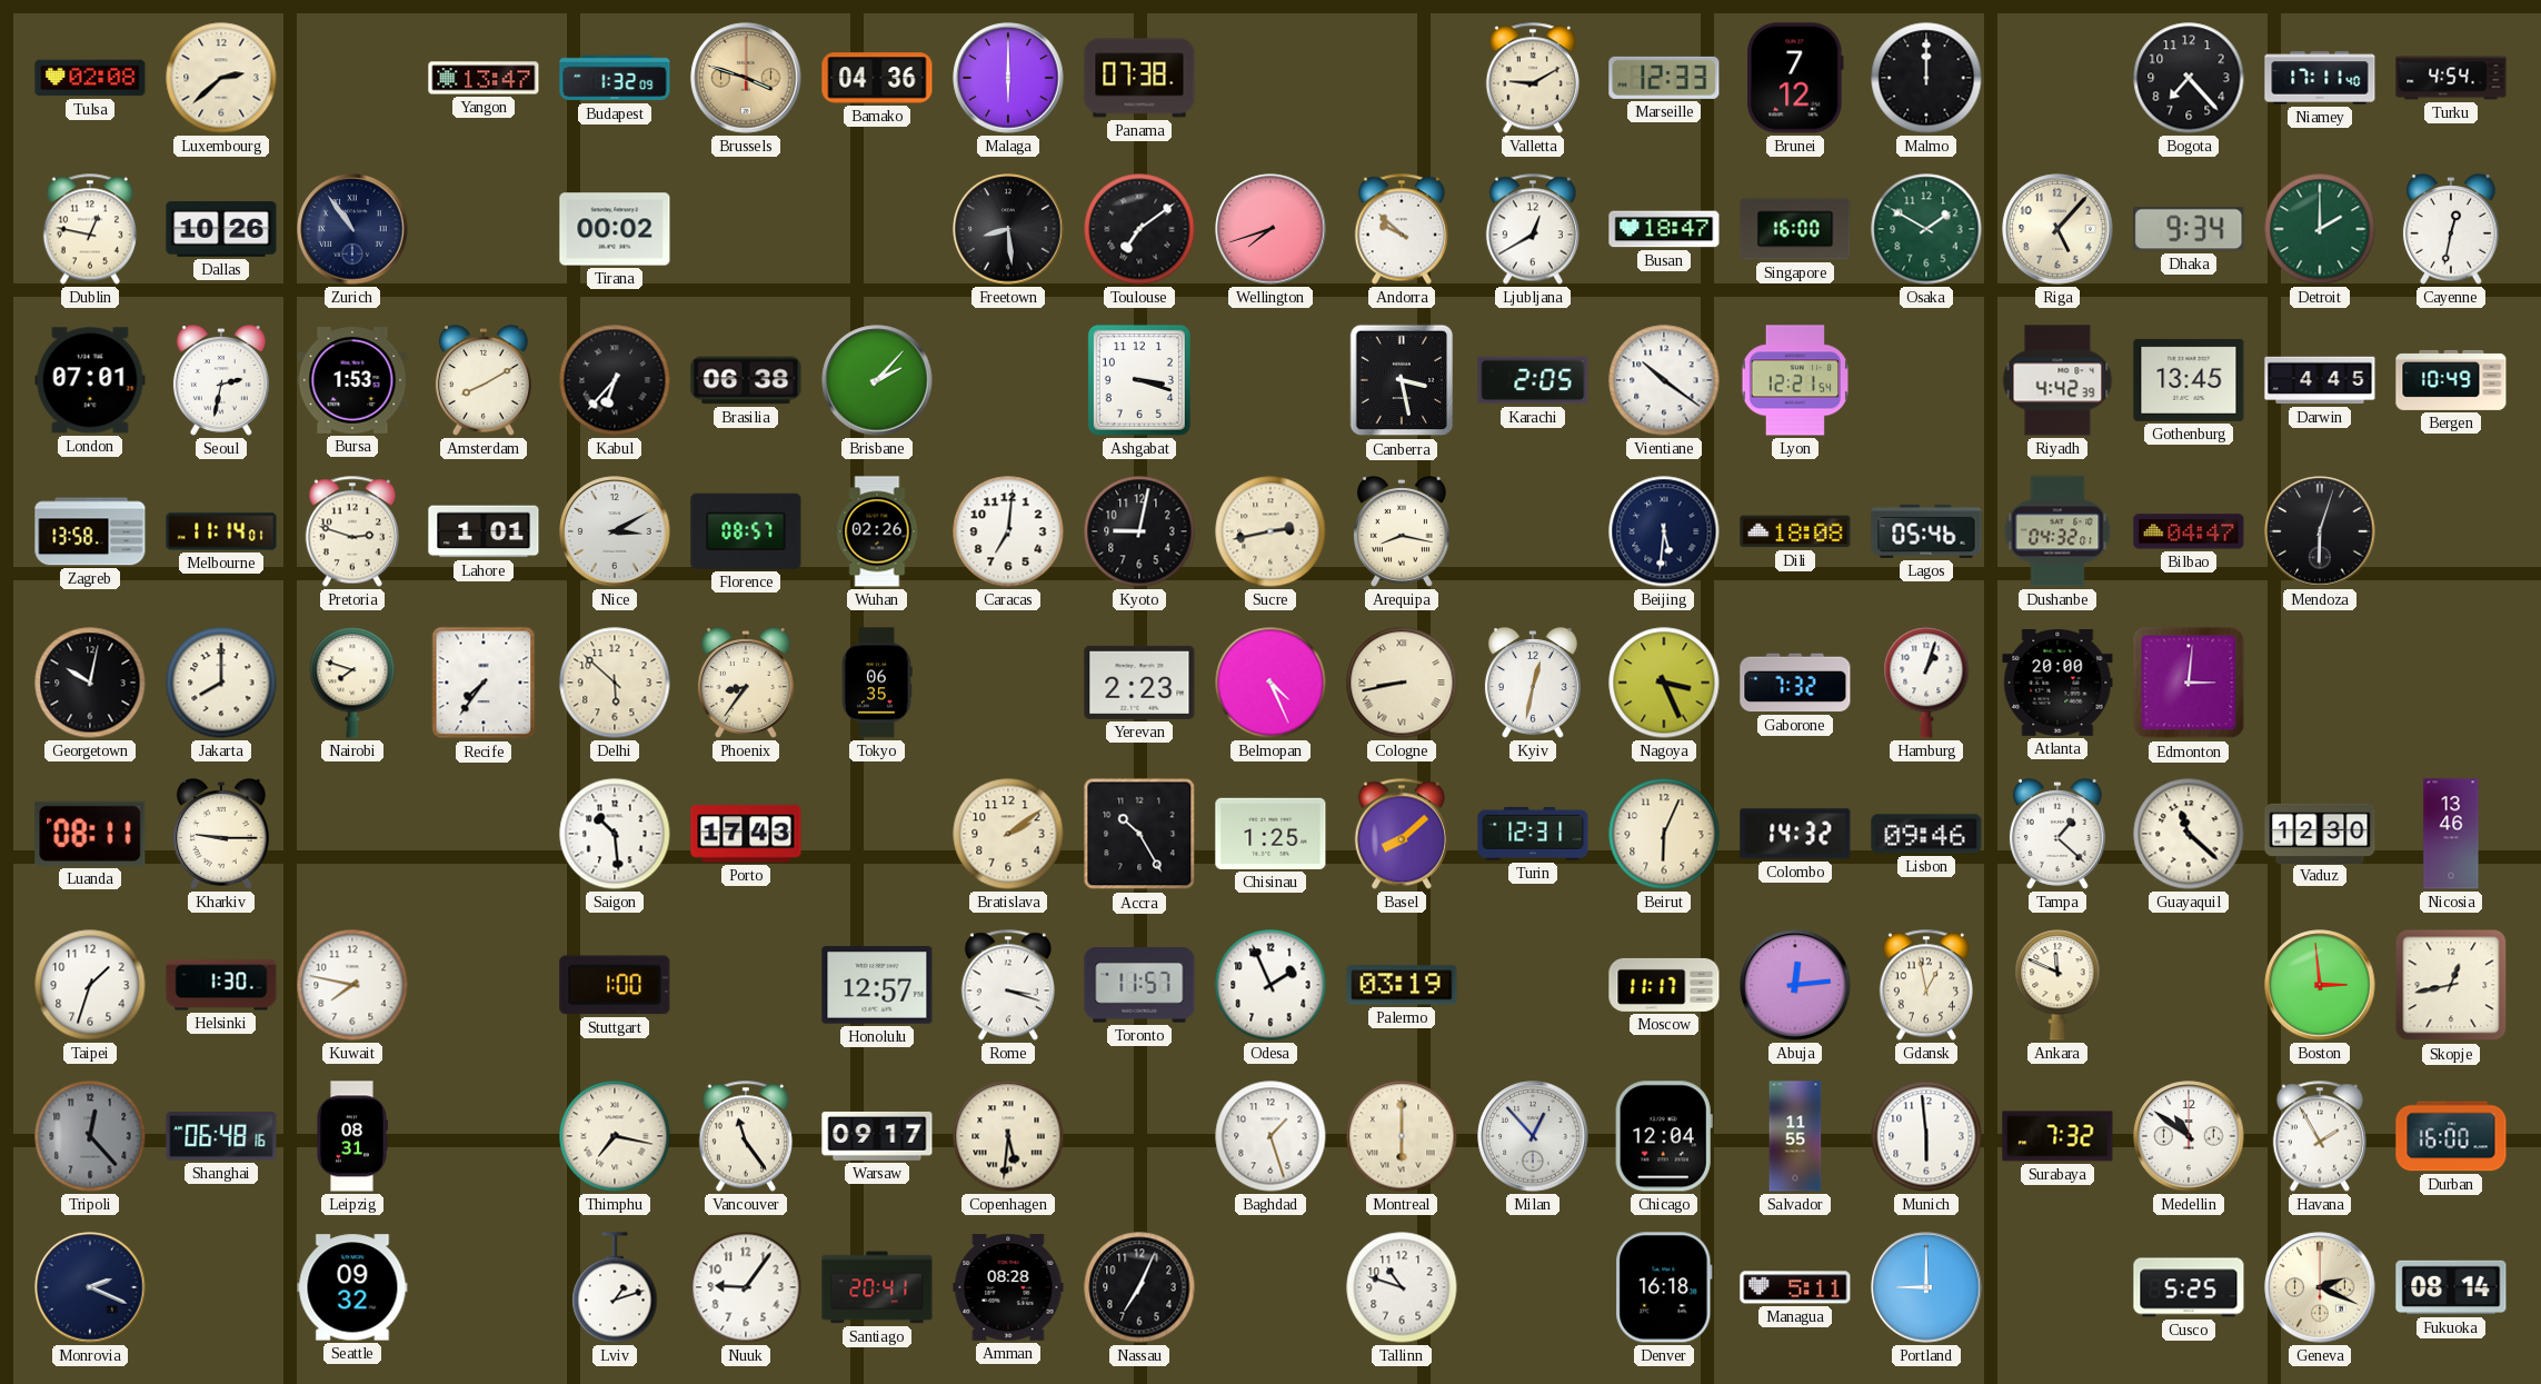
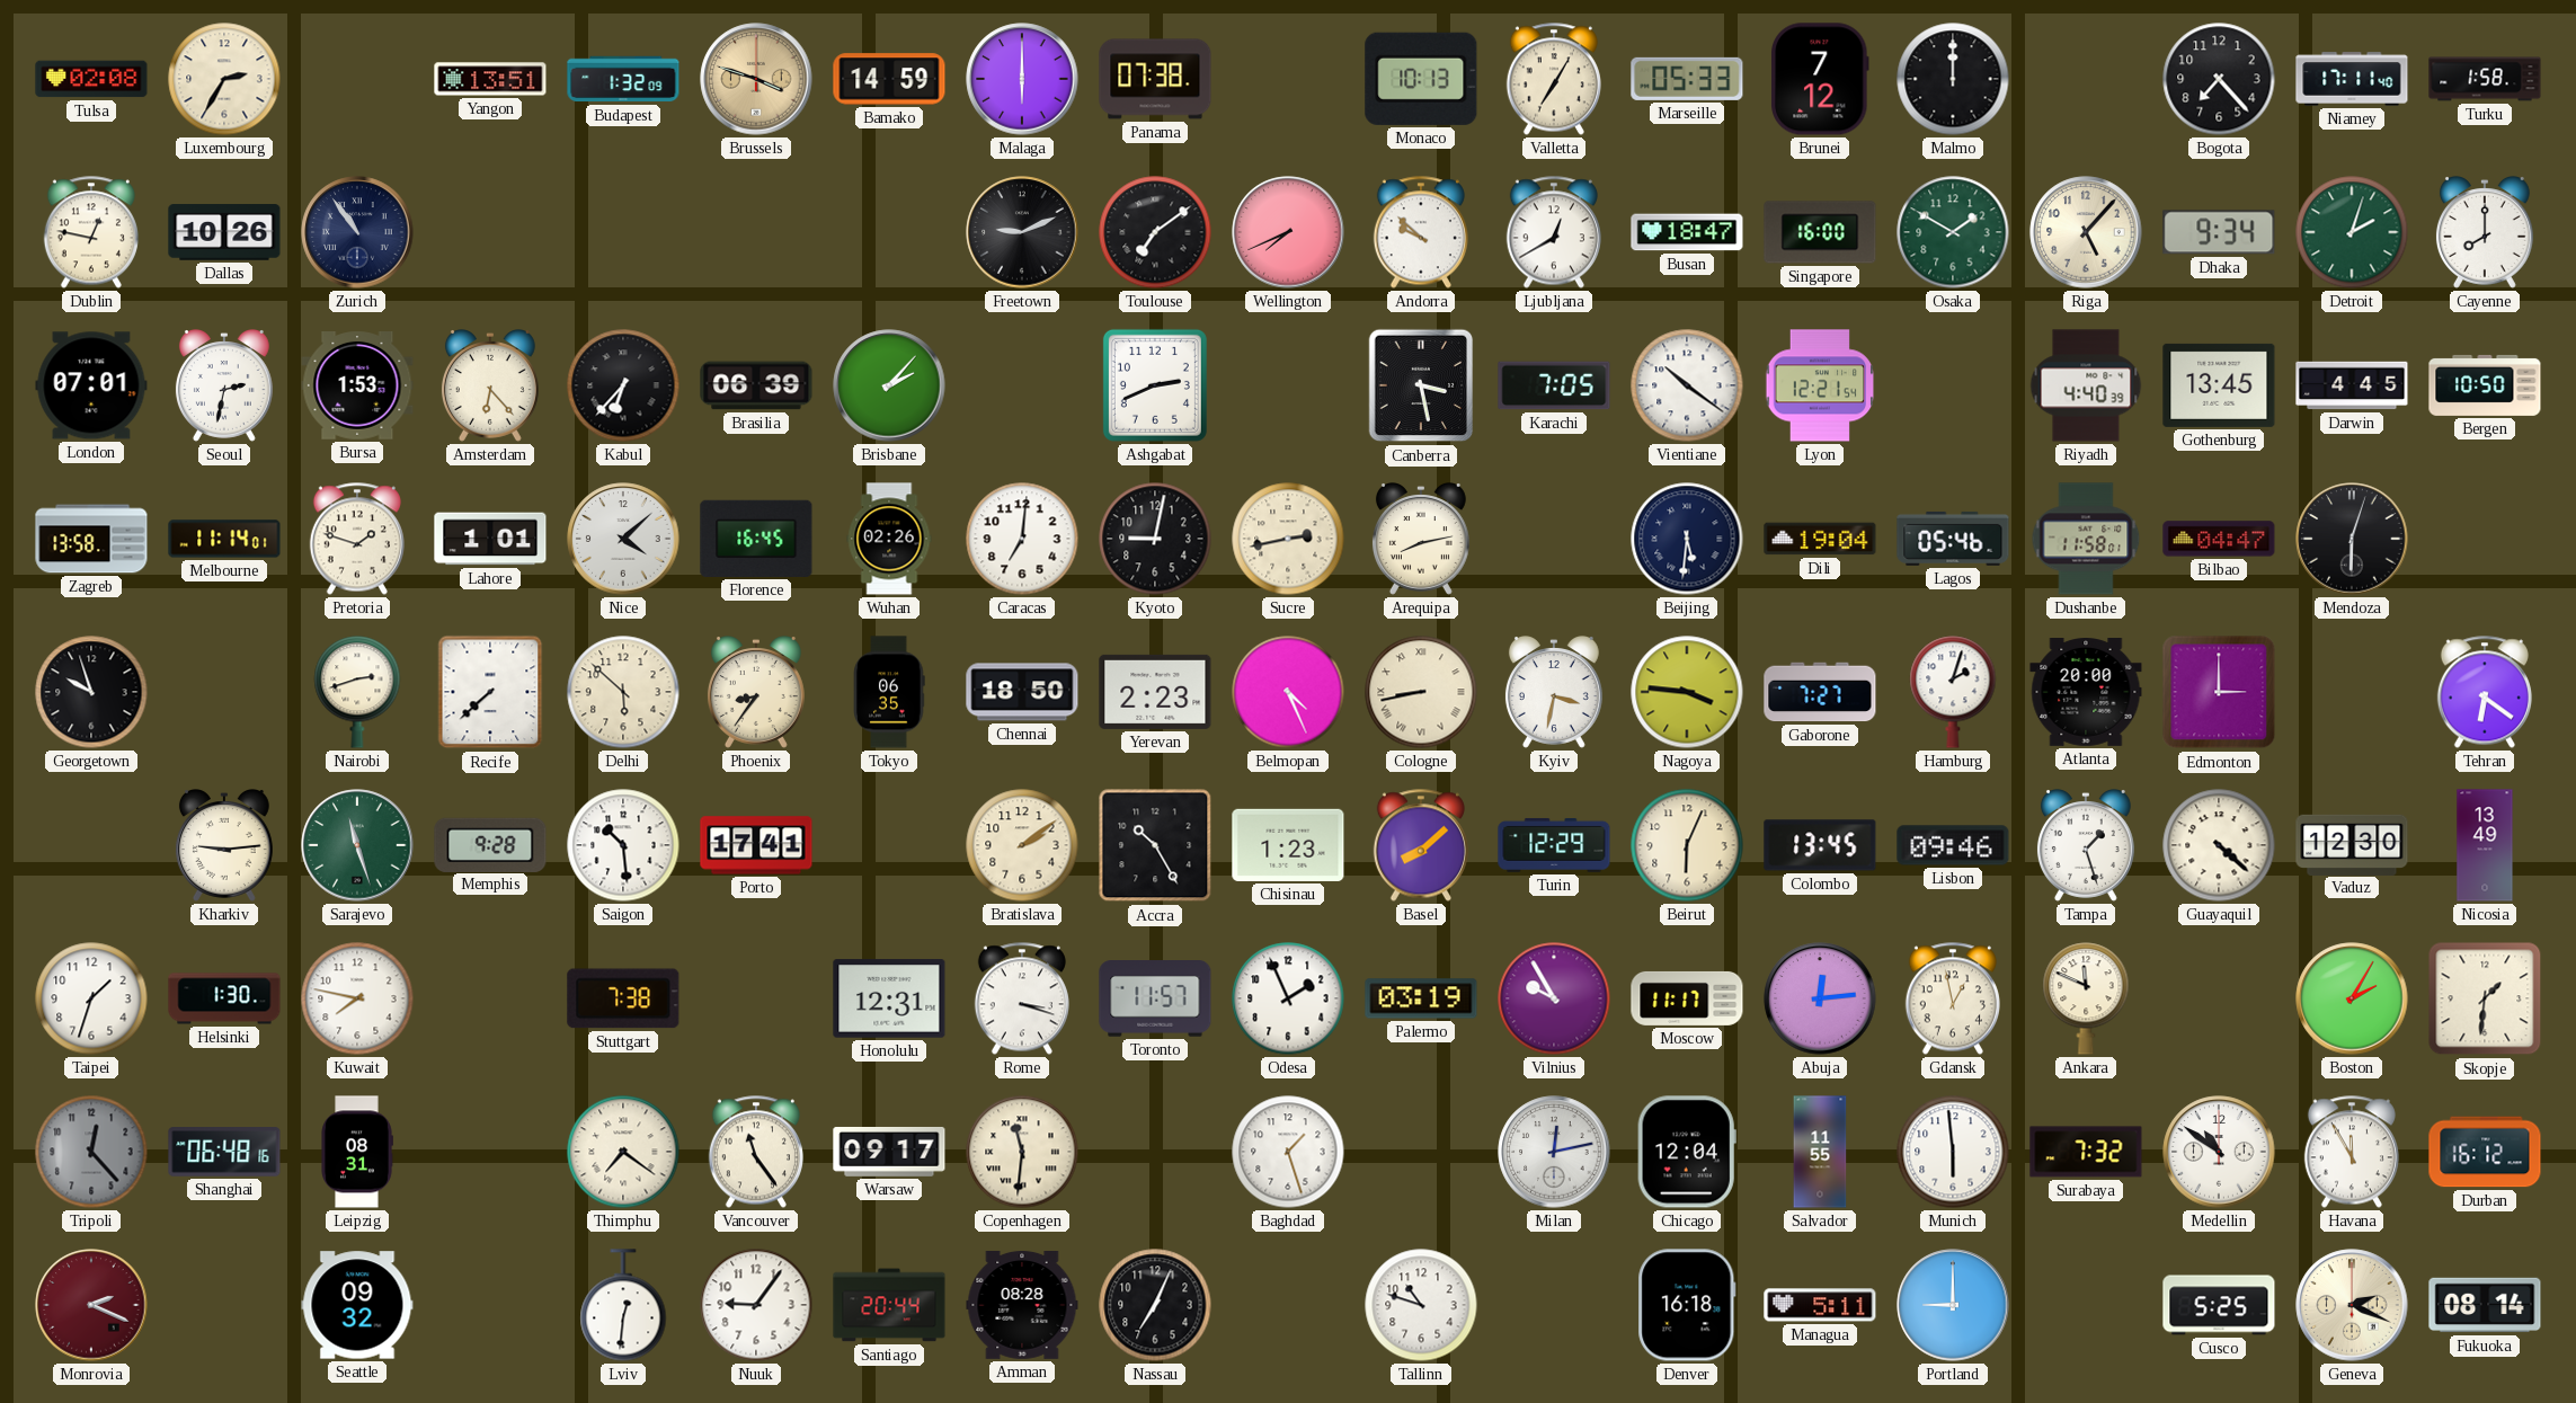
Luxembourg: 2:38 -> 2:35 (224, 79)
Yangon: 13:47 -> 13:51 (490, 79)
Bamako: 04:36 -> 14:59 (889, 79)
Monaco: none -> 10:13 (1421, 79)
Valletta: 9:10 -> 7:05 (1554, 79)
Marseille: 12:33 -> 05:33 (1687, 79)
Turku: 4:54 -> 1:58 (2485, 79)
Tirana: 00:02 -> none (615, 229)
Freetown: 8:29 -> 9:11 (1022, 232)
Wellington: 7:42 -> 7:41 (1288, 232)
Detroit: 2:00 -> 2:03 (2352, 232)
Cayenne: 12:32 -> 8:00 (2485, 233)
Amsterdam: 8:10 -> 6:23 (490, 387)
Brasilia: 06:38 -> 06:39 (756, 385)
Ashgabat: 3:18 -> 2:41 (1155, 385)
Karachi: 2:05 -> 7:05 (1554, 385)
Riyadh: 4:42 -> 4:40 (2086, 385)
Bergen: 10:49 -> 10:50 (2485, 385)
Pretoria: 2:48 -> 1:48 (357, 539)
Nice: 3:10 -> 4:08 (623, 539)
Florence: 08:57 -> 16:45 (756, 539)
Arequipa: 8:17 -> 8:13 (1421, 540)
Dili: 18:08 -> 19:04 (1820, 539)
Dushanbe: 04:32 -> 11:58 (2086, 539)
Georgetown: 10:02 -> 9:57 (91, 692)
Jakarta: 8:00 -> none (221, 683)
Nairobi: 7:48 -> 2:42 (357, 692)
Recife: 7:36 -> 7:38 (490, 692)
Chennai: none -> 18:50 (1022, 692)
Kyiv: 12:32 -> 3:32 (1554, 693)
Nagoya: 3:26 -> 3:46 (1687, 692)
Gaborone: 7:32 -> 7:27 (1820, 692)
Hamburg: 1:03 -> 2:03 (1953, 692)
Edmonton: 3:01 -> 3:00 (2219, 692)
Tehran: none -> 6:21 (2485, 692)
Luanda: 08:11 -> none (90, 834)
Kharkiv: 9:15 -> 9:14 (224, 846)
Sarajevo: none -> 11:27 (357, 845)
Memphis: none -> 9:28 (490, 844)
Porto: 17:43 -> 17:41 (756, 845)
Chisinau: 1:25 -> 1:23 (1288, 845)
Turin: 12:31 -> 12:29 (1554, 845)
Colombo: 14:32 -> 13:45 (1820, 845)
Tampa: 1:22 -> 1:27 (2086, 846)
Guayaquil: 11:22 -> 4:22 (2219, 845)
Nicosia: 13:46 -> 13:49 (2485, 845)
Stuttgart: 1:00 -> 7:38 (623, 998)
Honolulu: 12:57 -> 12:31 (889, 998)
Vilnius: none -> 9:55 (1554, 998)
Boston: 2:59 -> 2:05 (2352, 998)
Skopje: 12:43 -> 1:31 (2485, 998)
Thimphu: 7:17 -> 7:21 (623, 1152)
Copenhagen: 5:31 -> 11:31 (1022, 1152)
Montreal: 6:00 -> none (1402, 1136)
Milan: 12:53 -> 12:13 (1554, 1152)
Havana: 1:55 -> 11:55 (2352, 1152)
Durban: 16:00 -> 16:12 (2485, 1152)
Monrovia dial: navy -> burgundy (91, 1305)
Lviv: 1:12 -> 12:31 (623, 1305)
Santiago: 20:41 -> 20:44 (889, 1305)
